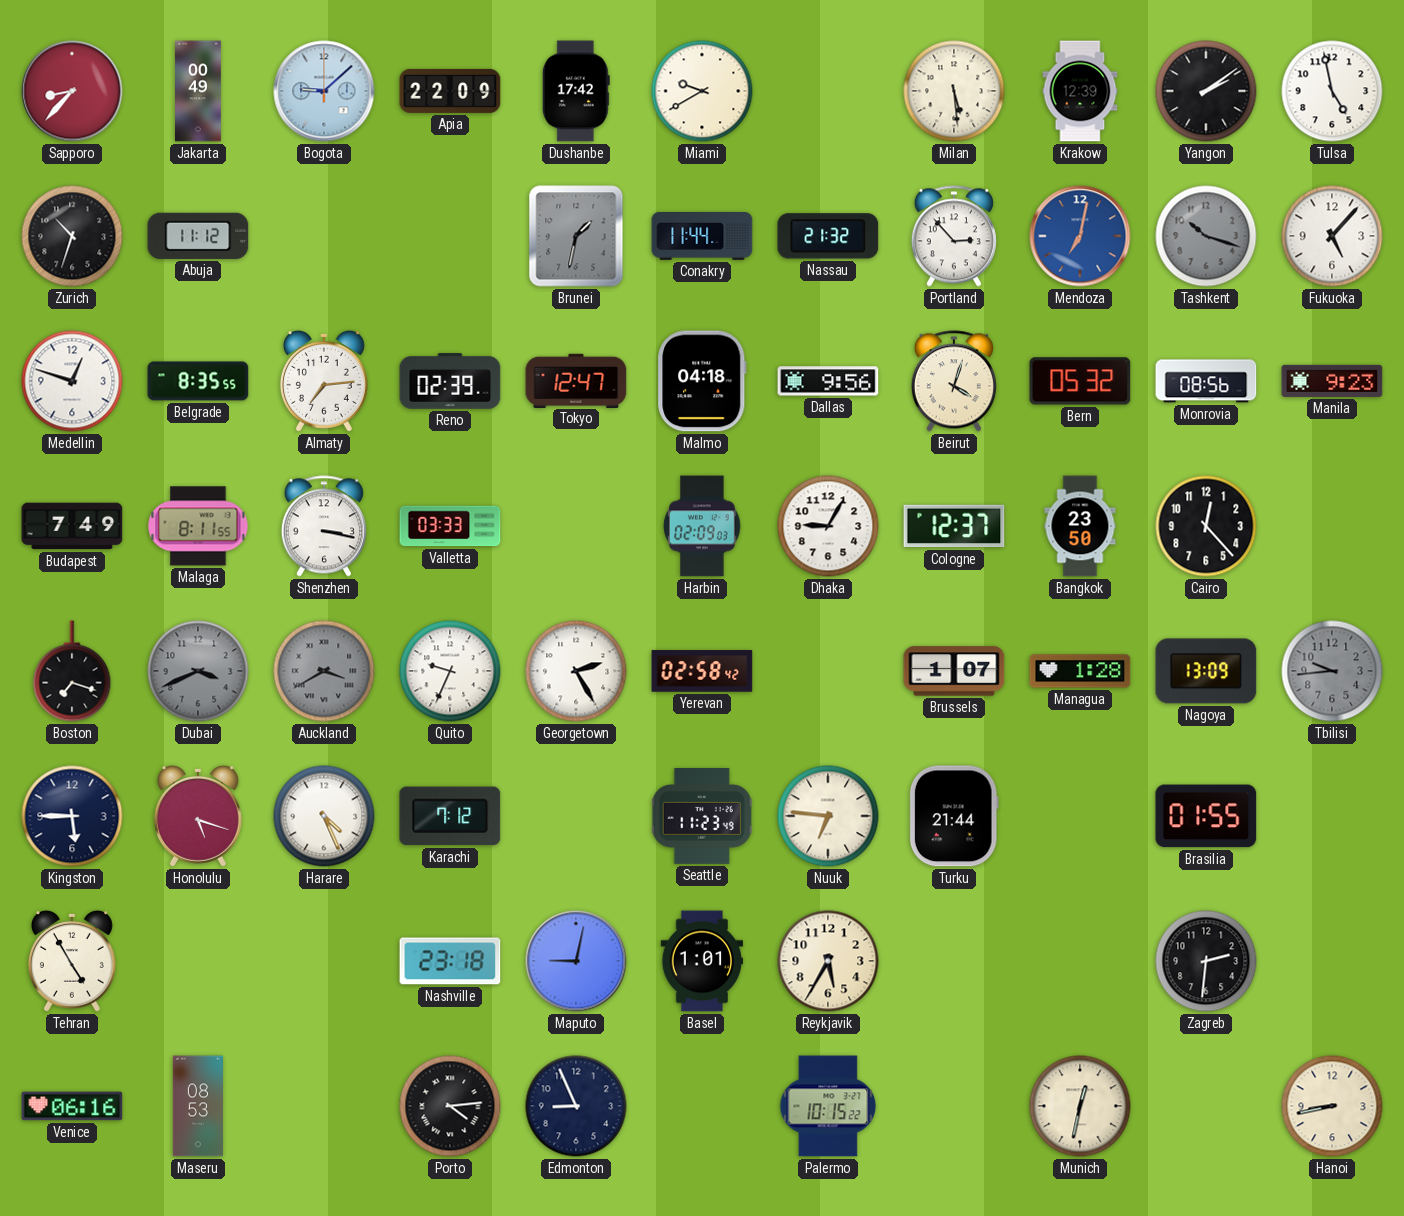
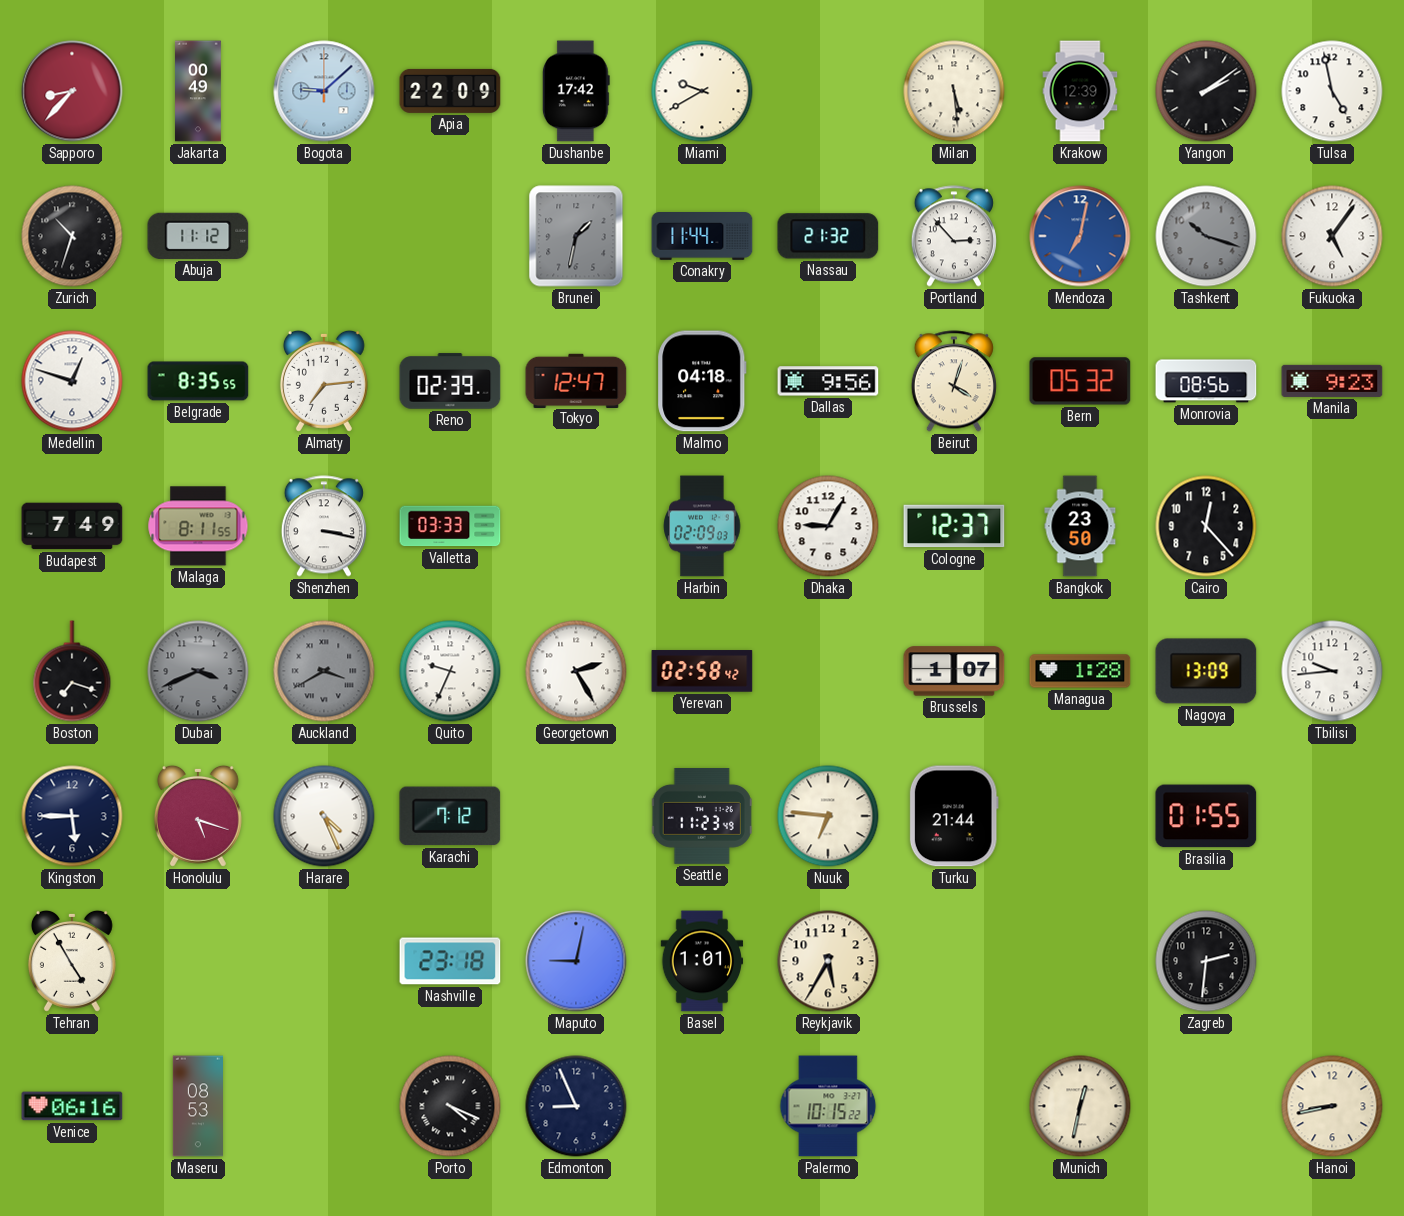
Fukuoka: 5:07 -> 5:06 (1332, 236)
Tbilisi dial: grey -> white (1332, 671)
Porto: 4:14 -> 4:19 (450, 1106)
